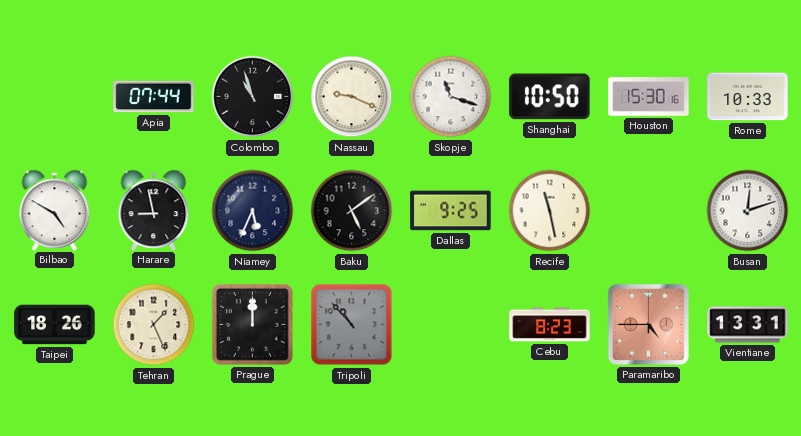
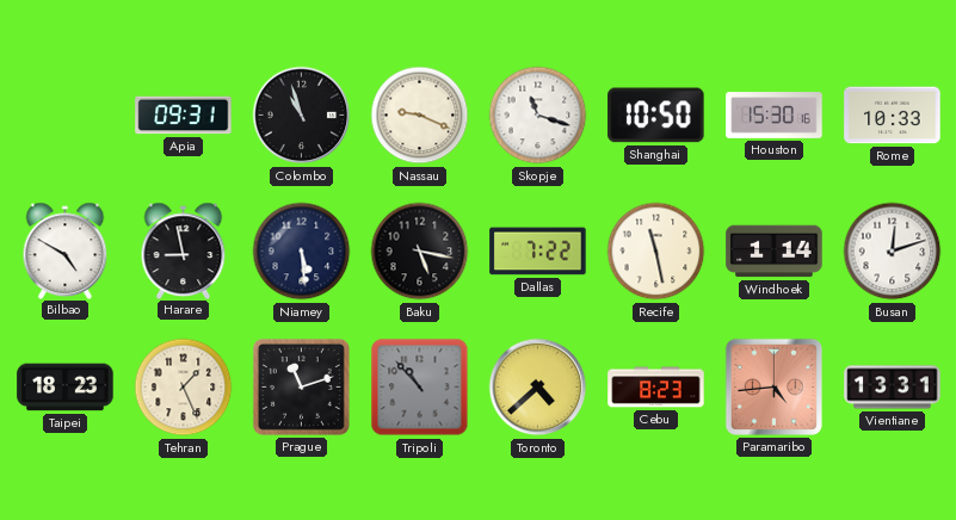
Apia: 07:44 -> 09:31 (184, 116)
Niamey: 5:34 -> 5:29 (302, 252)
Baku: 5:09 -> 5:17 (420, 252)
Dallas: 9:25 -> 7:22 (538, 252)
Windhoek: none -> 1:14 (775, 252)
Taipei: 18:26 -> 18:23 (66, 388)
Prague: 12:00 -> 11:12 (301, 386)
Toronto: none -> 4:38 (538, 388)
Paramaribo: 4:45 -> 4:44 (773, 386)
